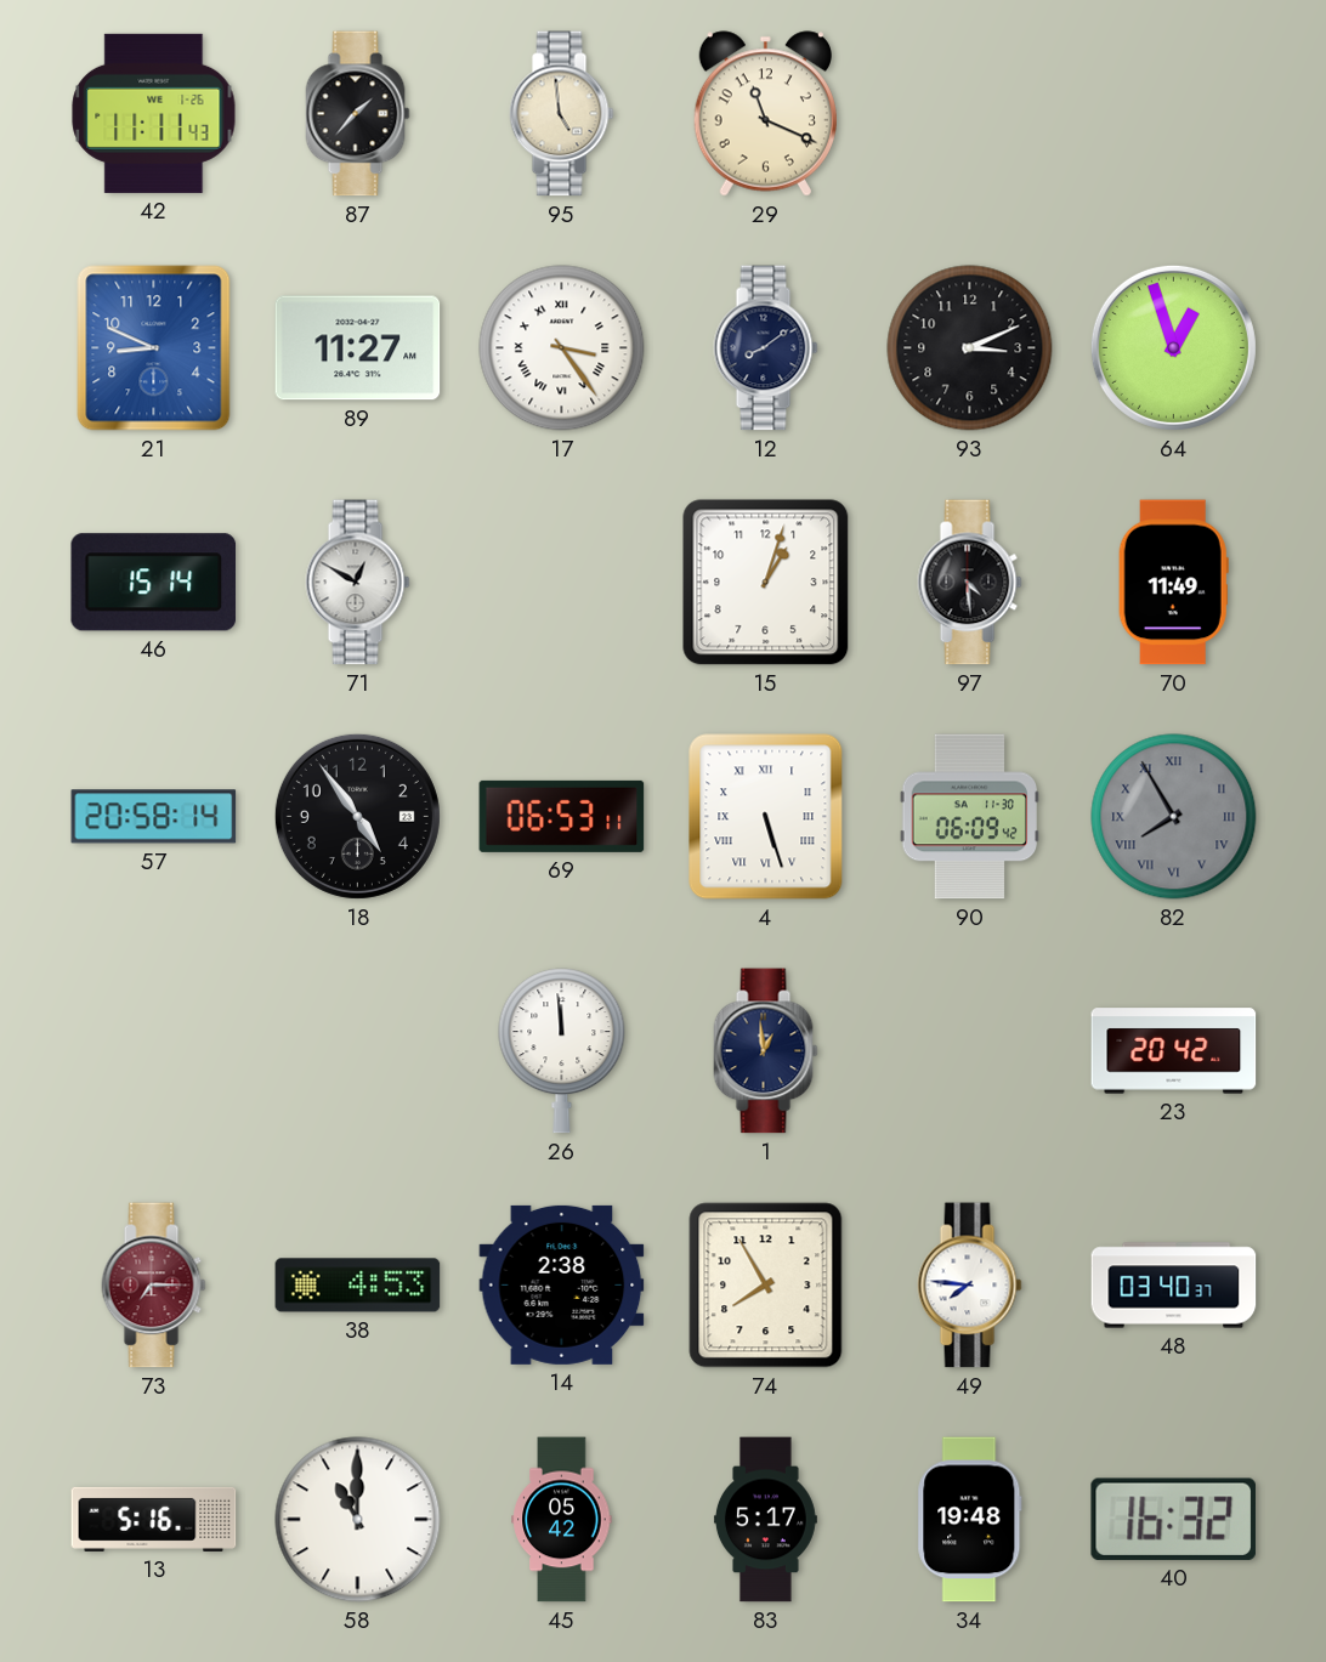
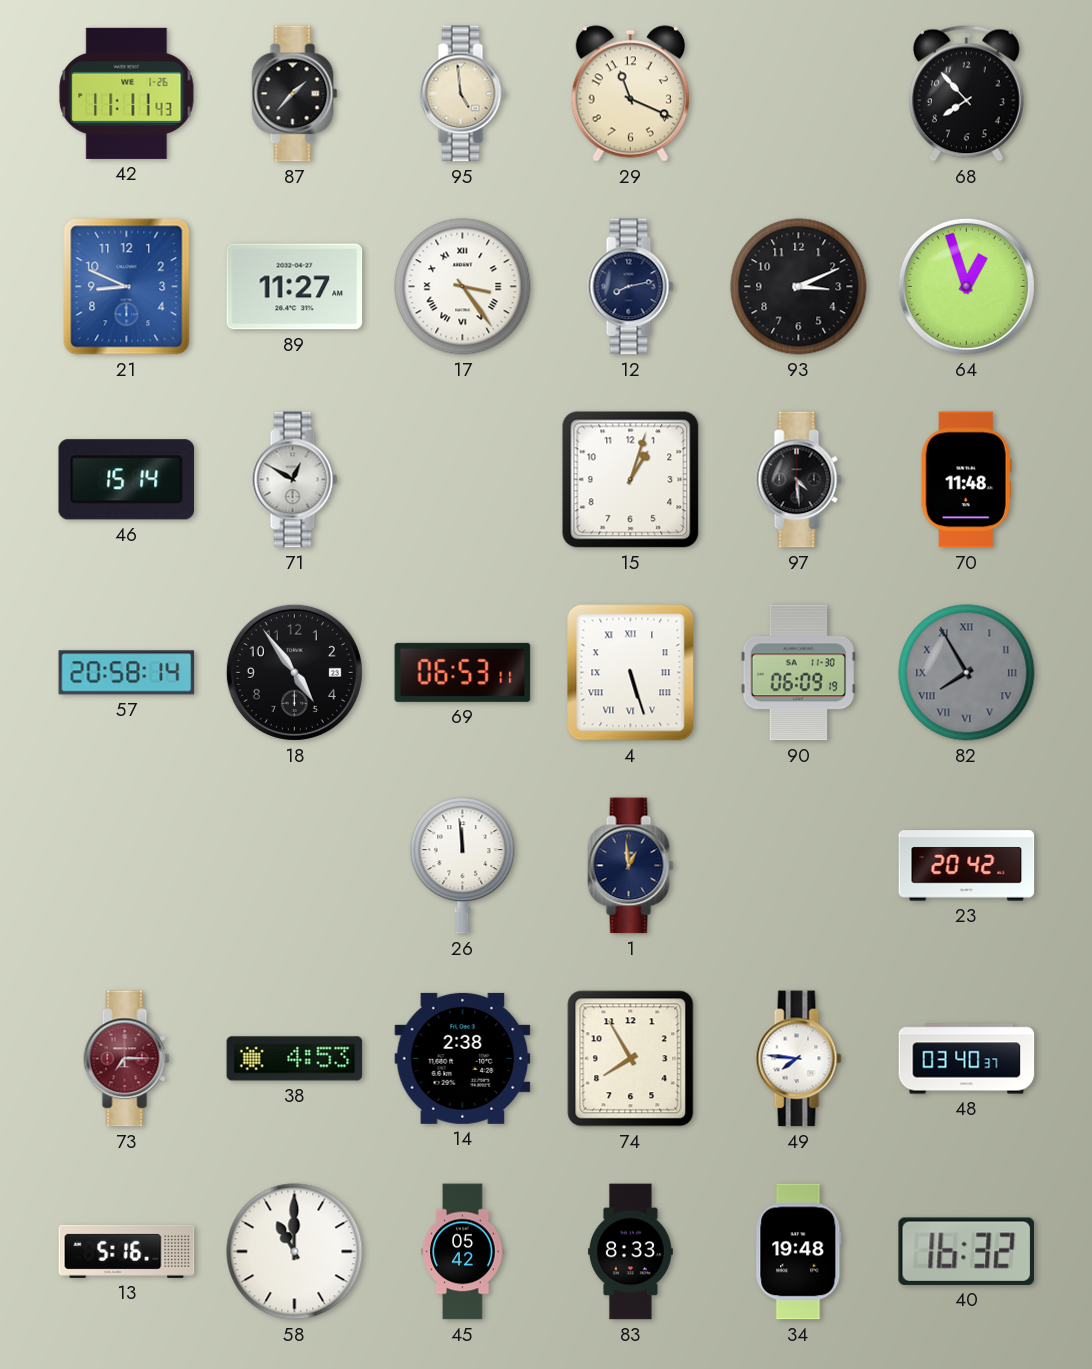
68: none -> 7:53 (966, 93)
12: 8:09 -> 8:13 (631, 287)
70: 11:49 -> 11:48 (966, 480)
90: 06:09:42 -> 06:09:19 (798, 673)
83: 5:17 -> 8:33 (630, 1252)
